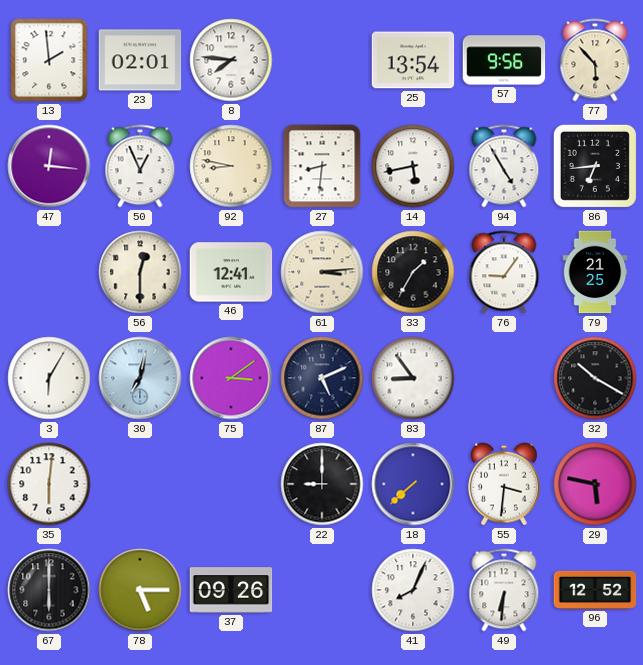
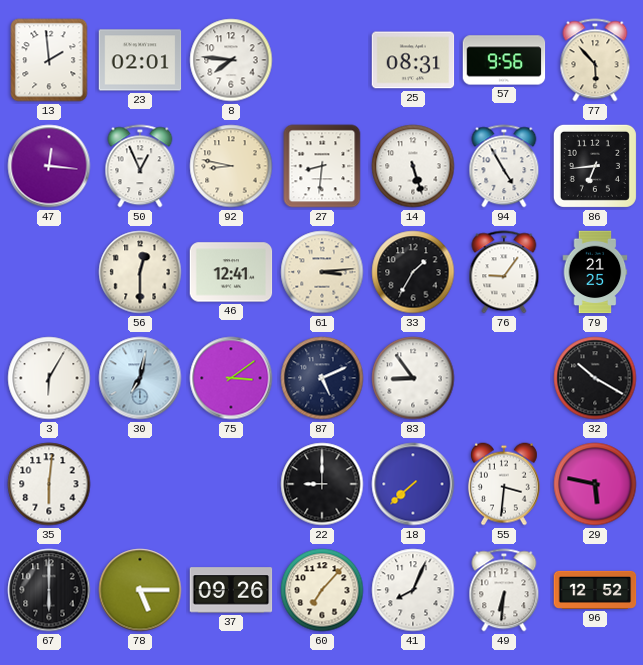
25: 13:54 -> 08:31 (413, 60)
14: 5:43 -> 5:27 (413, 166)
60: none -> 7:07 (322, 590)
